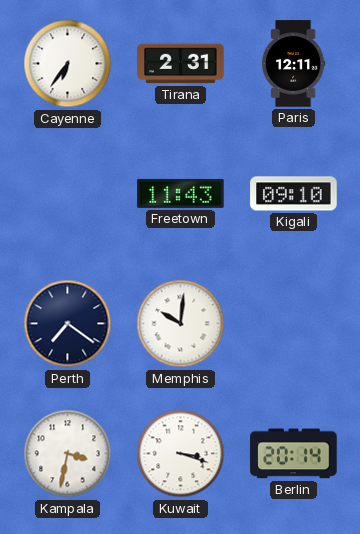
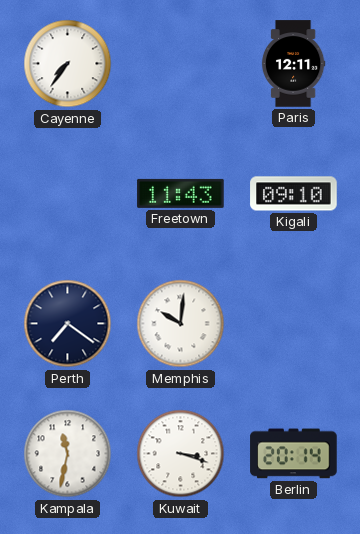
Cayenne: 6:36 -> 7:36 (68, 64)
Tirana: 2:31 -> none (181, 64)
Kampala: 3:32 -> 11:32 (68, 454)
